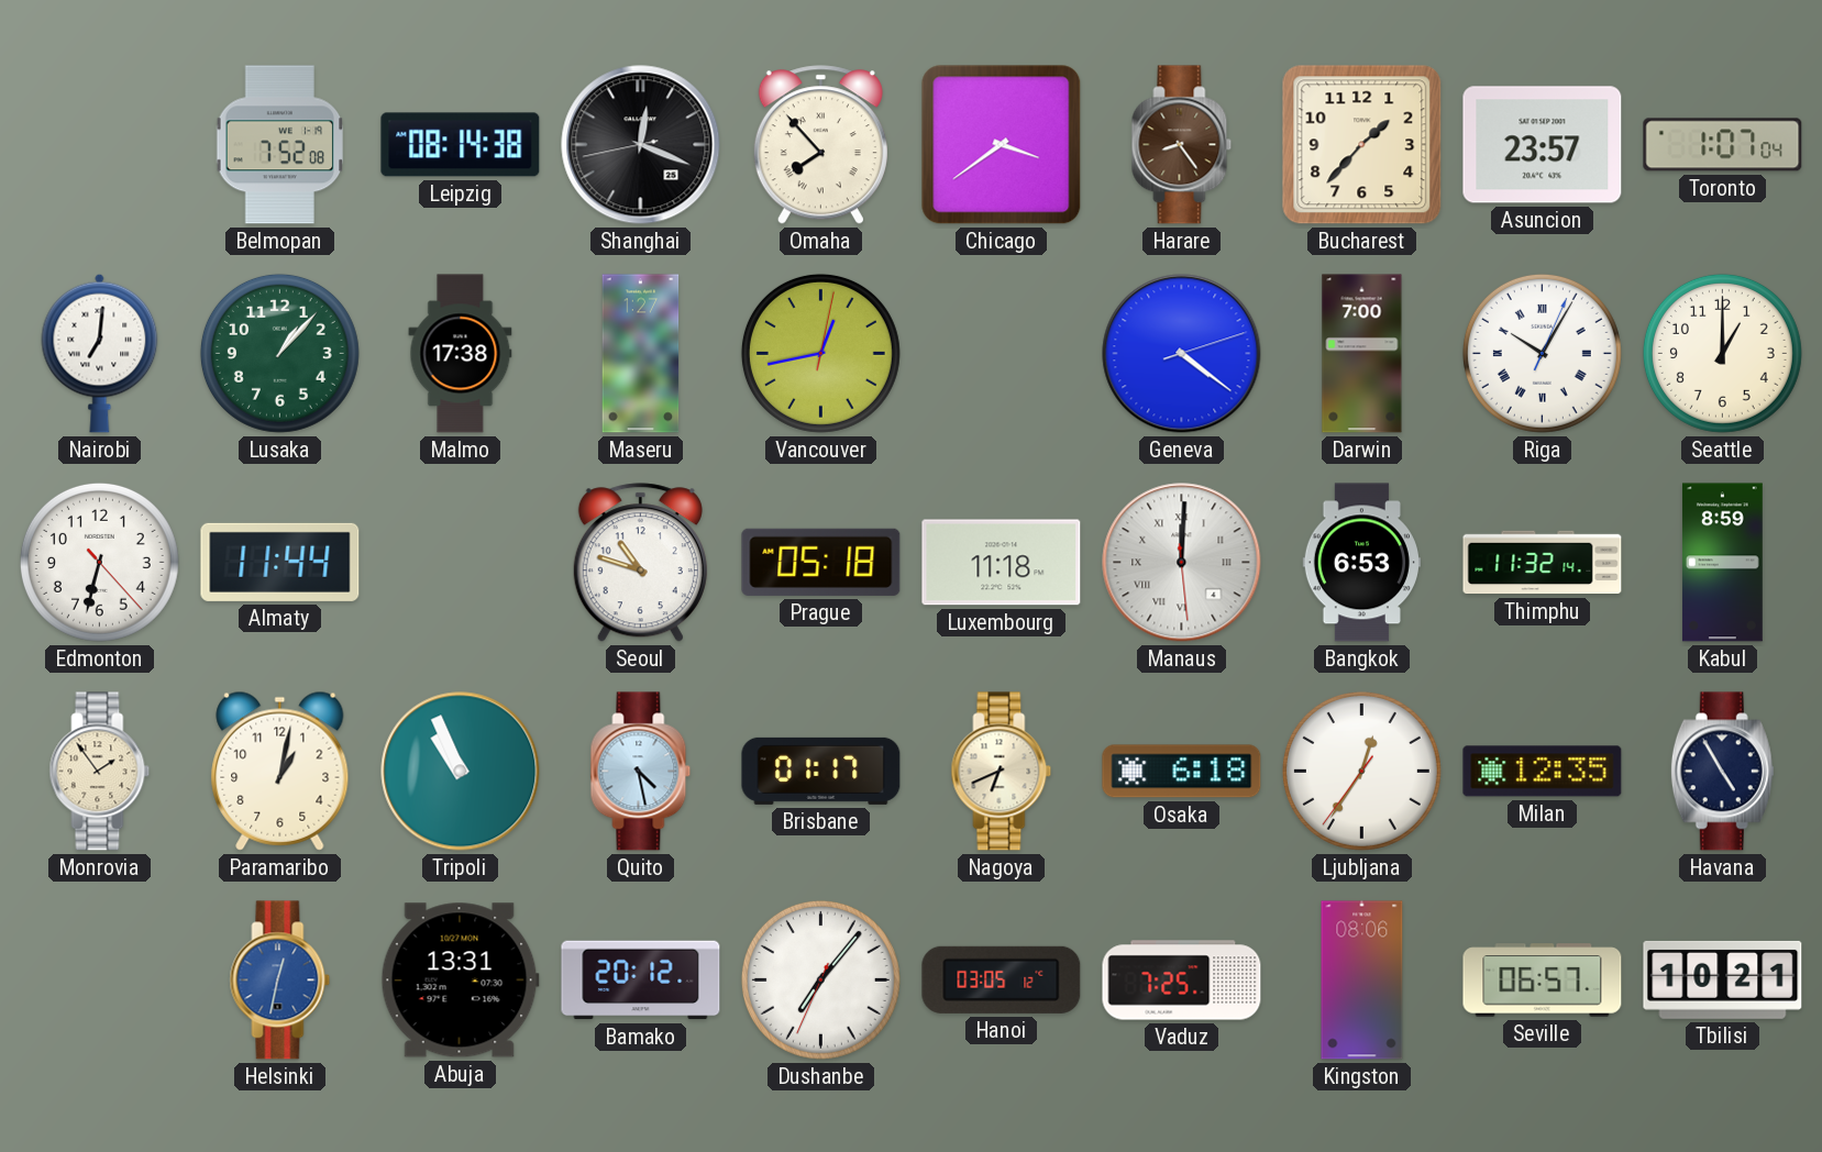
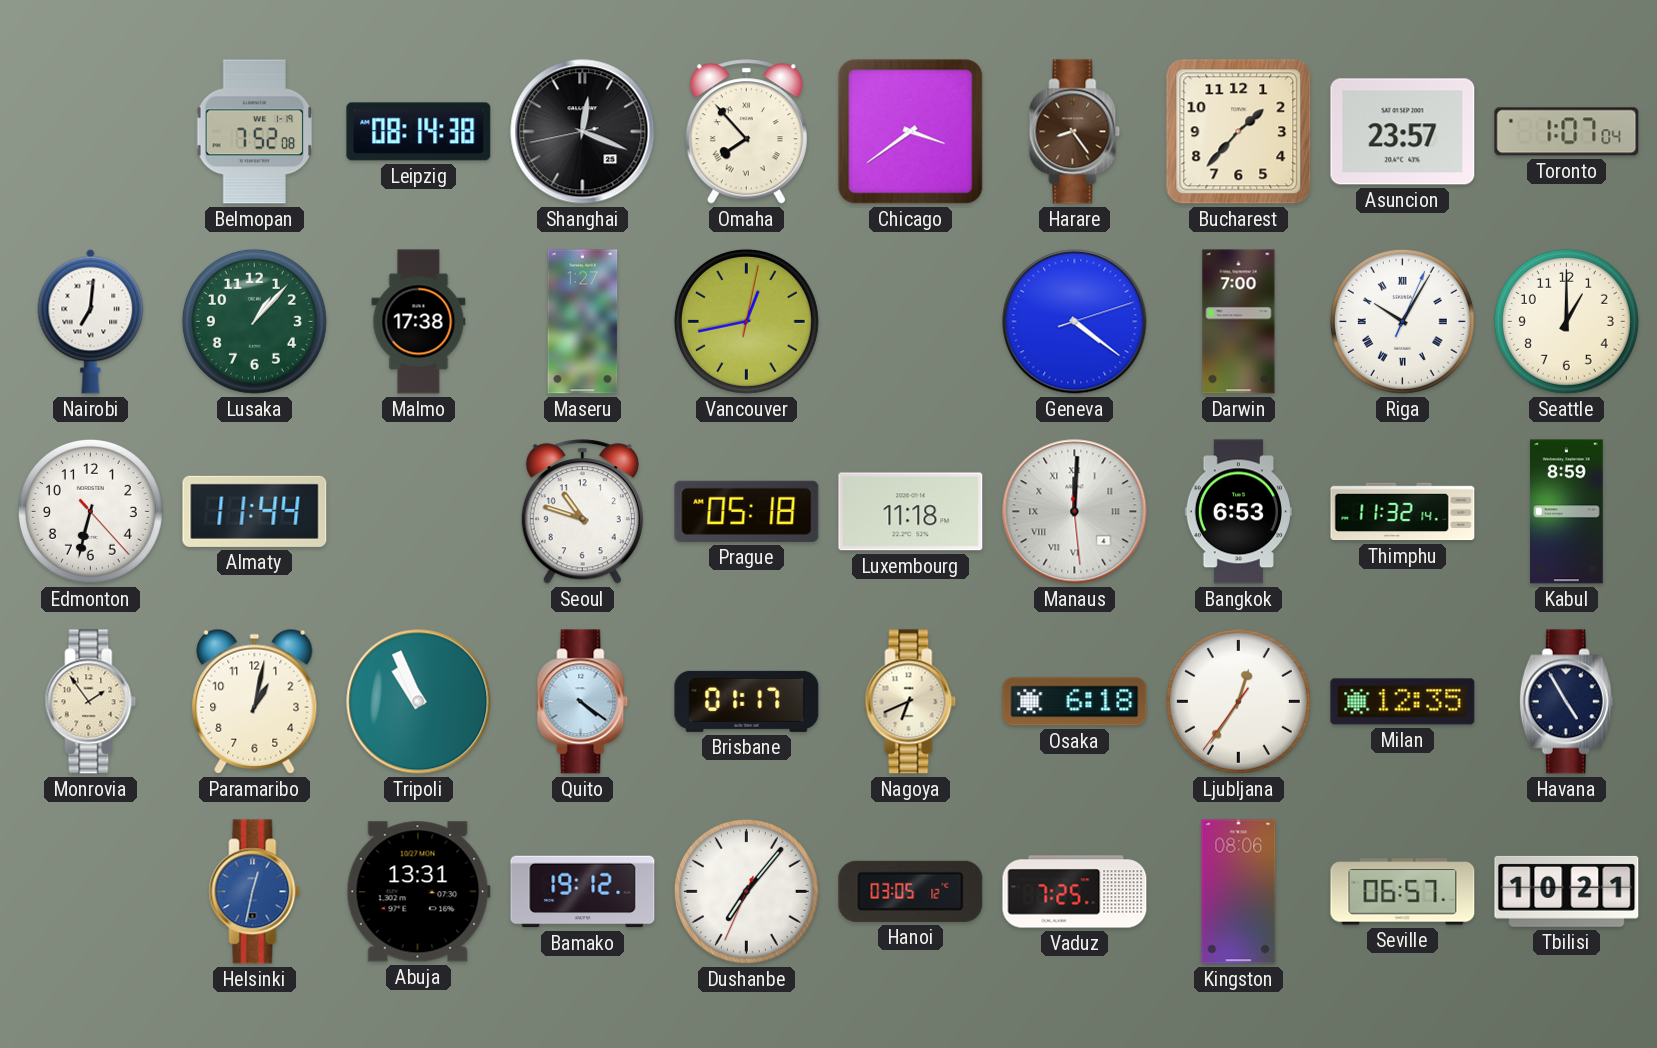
Quito: 4:28 -> 4:21 (583, 702)
Bamako: 20:12 -> 19:12 (583, 892)
